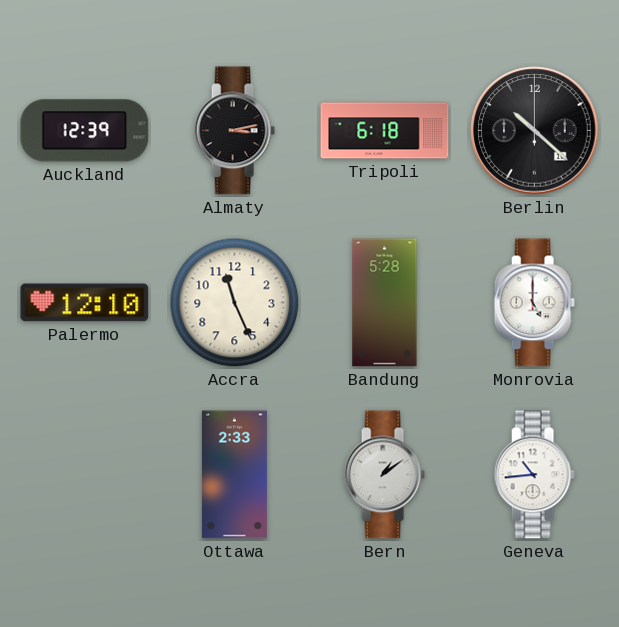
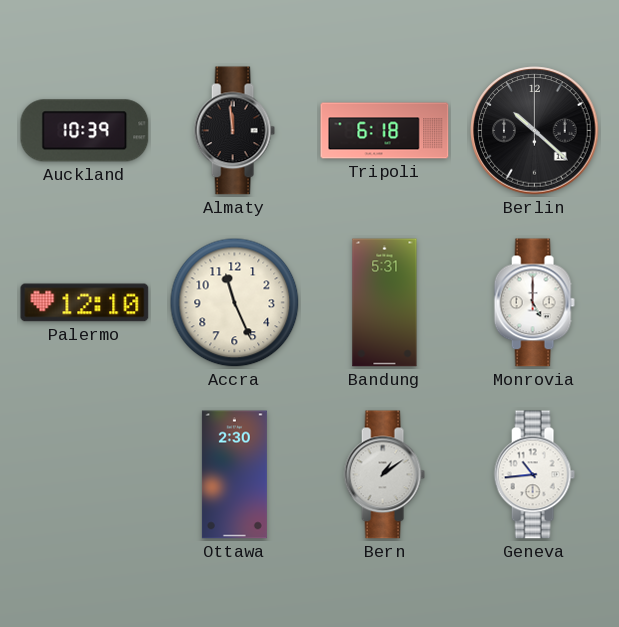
Auckland: 12:39 -> 10:39 (85, 131)
Almaty: 3:13 -> 11:59 (234, 131)
Bandung: 5:28 -> 5:31 (385, 303)
Ottawa: 2:33 -> 2:30 (234, 475)
